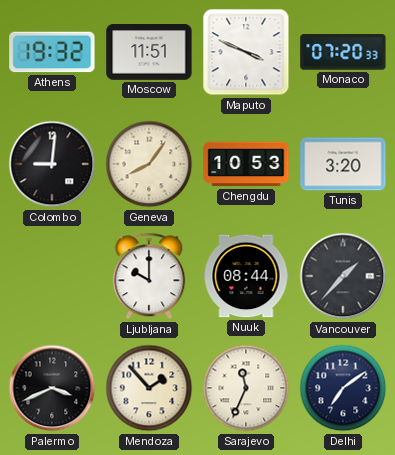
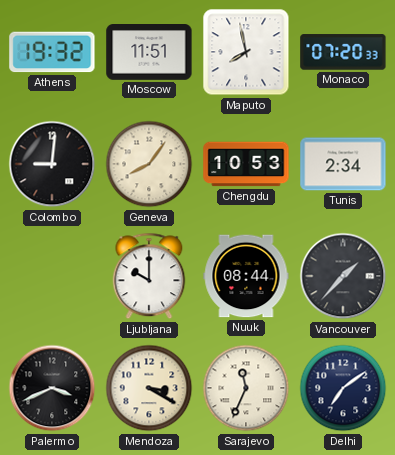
Maputo: 3:49 -> 7:58 (246, 52)
Tunis: 3:20 -> 2:34 (343, 164)
Mendoza: 1:53 -> 3:20 (149, 388)
